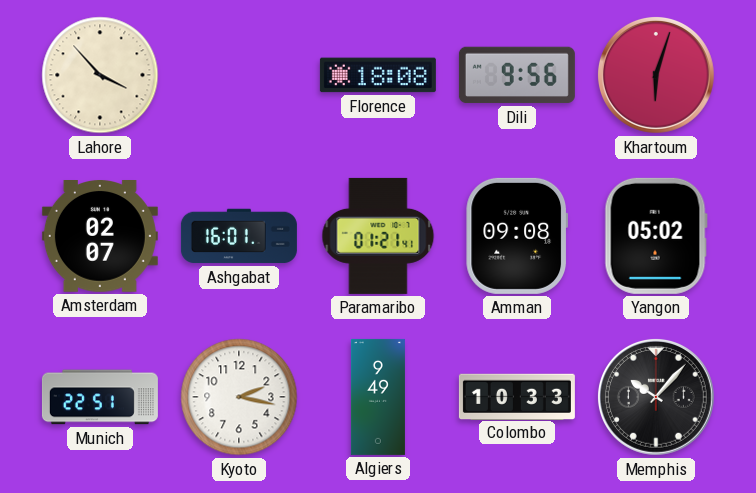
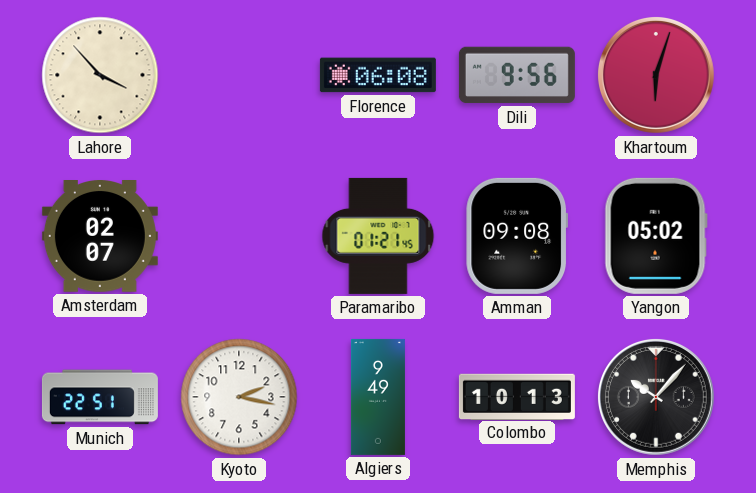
Florence: 18:08 -> 06:08 (378, 75)
Ashgabat: 16:01 -> none (239, 236)
Paramaribo: 01:21:41 -> 01:21:45 (378, 236)
Colombo: 10:33 -> 10:13 (517, 396)
